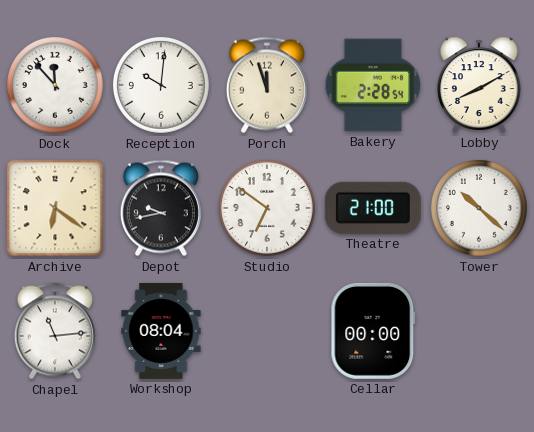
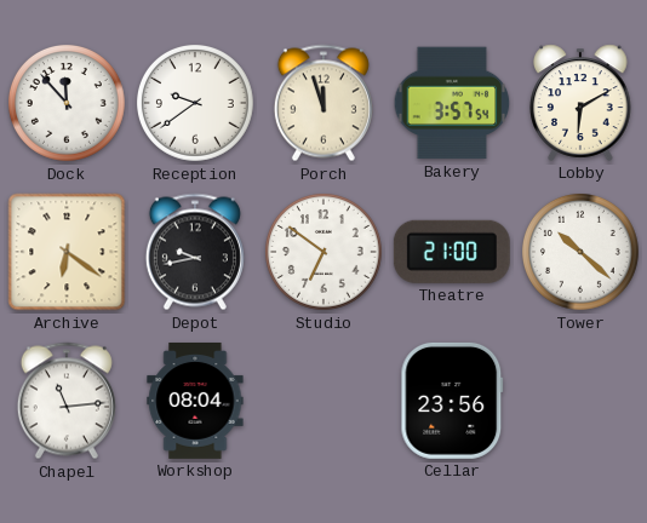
Reception: 10:01 -> 9:39 (195, 103)
Bakery: 2:28 -> 3:57 (452, 103)
Lobby: 8:10 -> 6:10 (580, 103)
Cellar: 00:00 -> 23:56 (452, 401)
